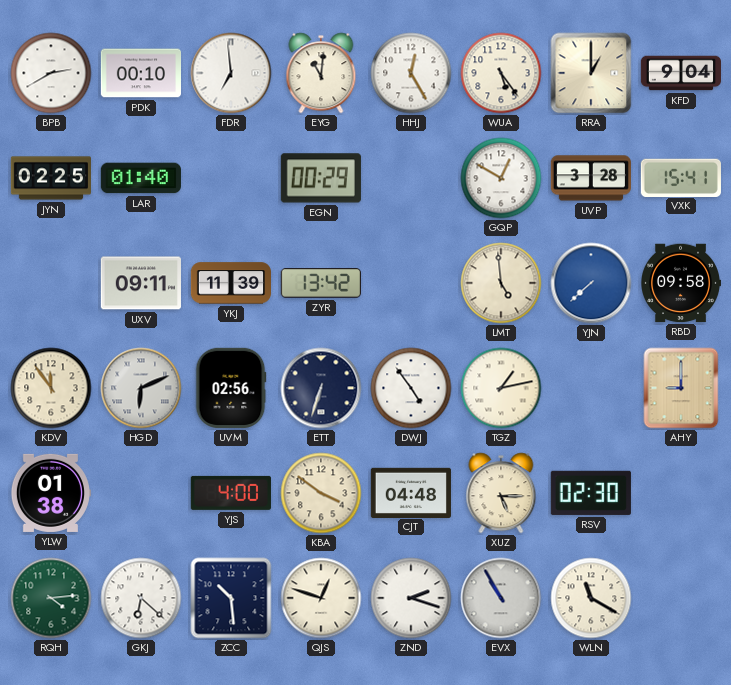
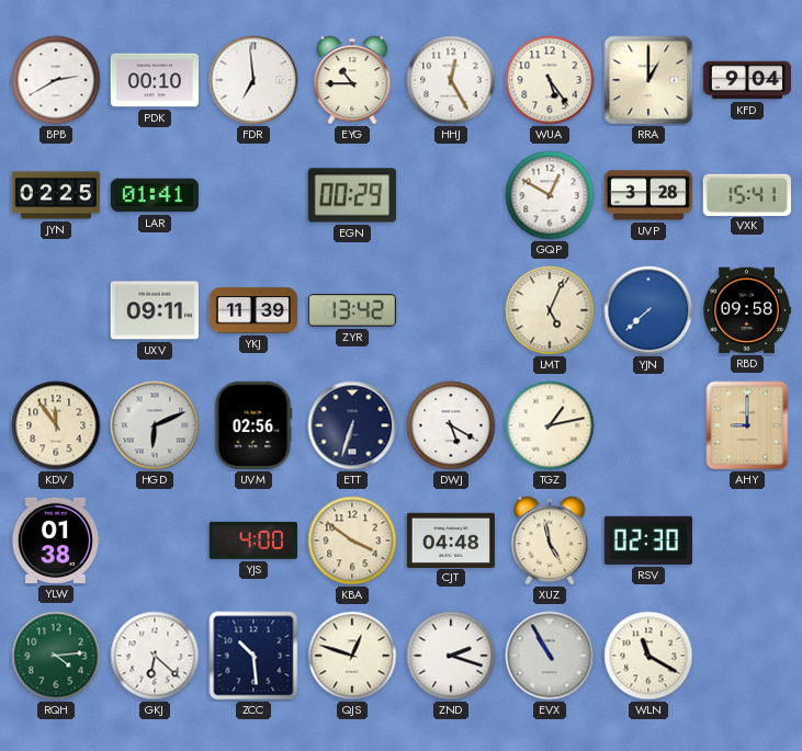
EYG: 11:01 -> 10:45 (352, 80)
LAR: 01:40 -> 01:41 (155, 195)
LMT: 4:59 -> 5:04 (550, 310)
DWJ: 4:54 -> 5:20 (451, 425)
XUZ: 5:15 -> 4:58 (550, 541)
